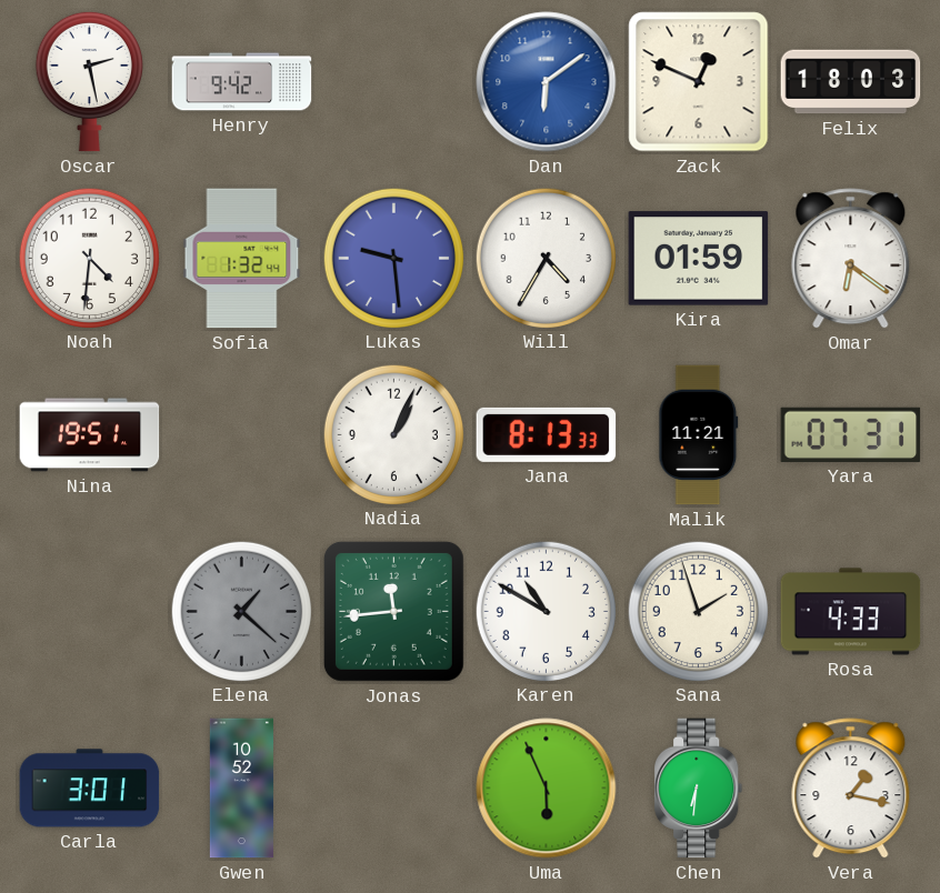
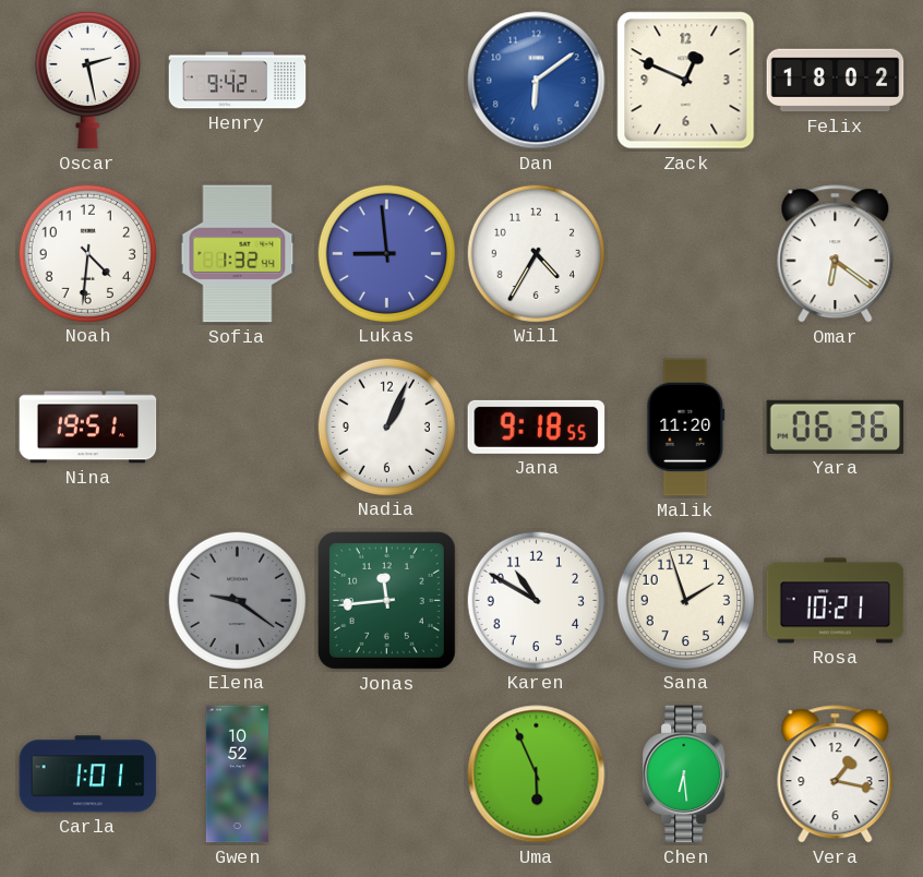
Felix: 18:03 -> 18:02 (836, 81)
Lukas: 9:29 -> 8:59 (386, 253)
Kira: 01:59 -> none (699, 259)
Jana: 8:13 -> 9:18 (537, 427)
Malik: 11:21 -> 11:20 (686, 428)
Yara: 07:31 -> 06:36 (836, 427)
Elena: 1:22 -> 9:21 (237, 600)
Rosa: 4:33 -> 10:21 (836, 601)
Carla: 3:01 -> 1:01 (88, 774)
Chen: 6:31 -> 6:29 (686, 774)
